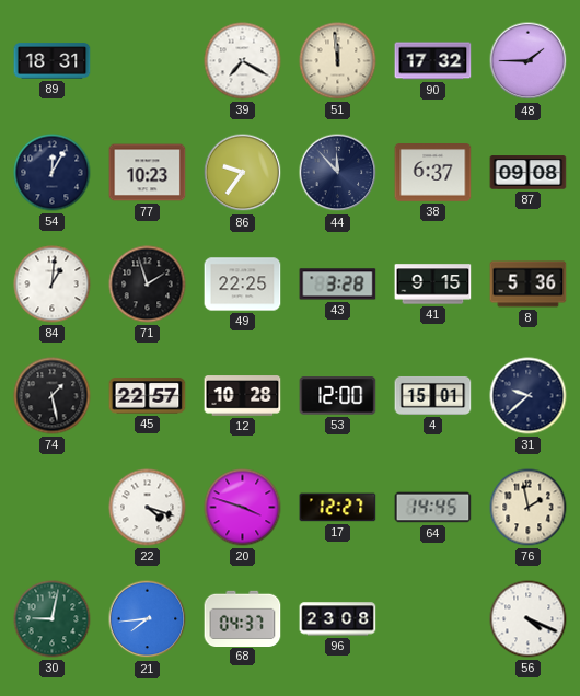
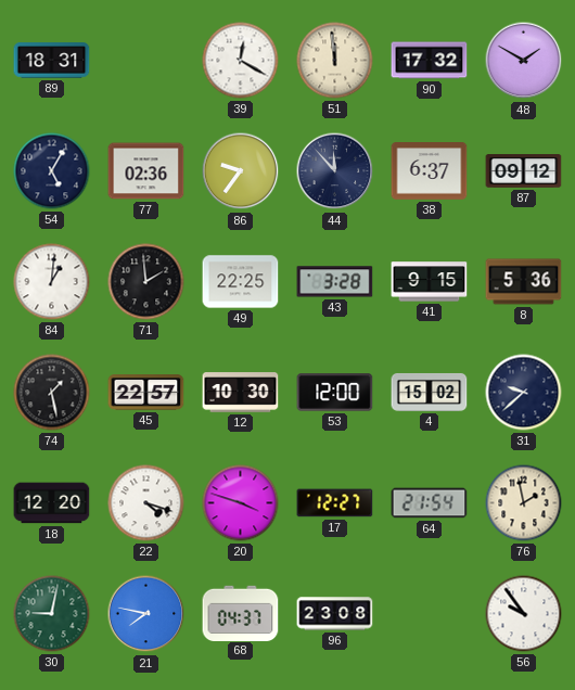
39: 7:20 -> 12:20 (241, 61)
48: 1:45 -> 1:50 (524, 61)
54: 12:05 -> 5:05 (52, 171)
77: 10:23 -> 02:36 (146, 171)
87: 09:08 -> 09:12 (524, 171)
71: 1:57 -> 1:59 (146, 282)
12: 10:28 -> 10:30 (241, 393)
4: 15:01 -> 15:02 (430, 392)
18: none -> 12:20 (52, 503)
64: 14:45 -> 21:54 (430, 503)
21: 7:44 -> 7:47 (146, 614)
56: 4:19 -> 9:54 (524, 614)
